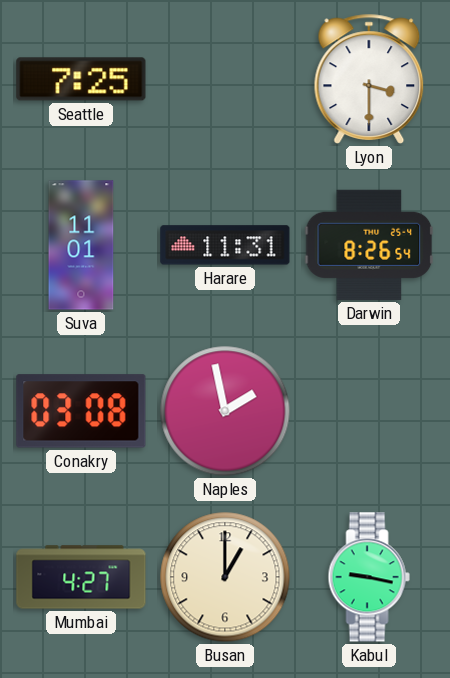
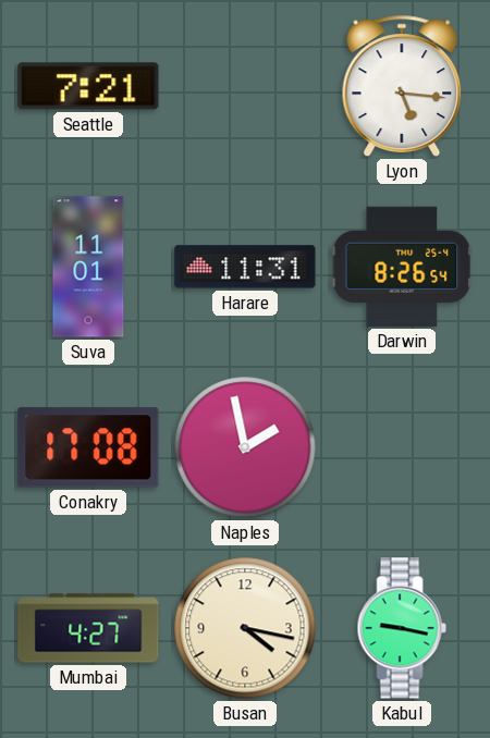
Seattle: 7:25 -> 7:21 (88, 86)
Lyon: 3:30 -> 5:16 (402, 86)
Conakry: 03:08 -> 17:08 (88, 447)
Busan: 1:00 -> 4:17 (245, 628)
